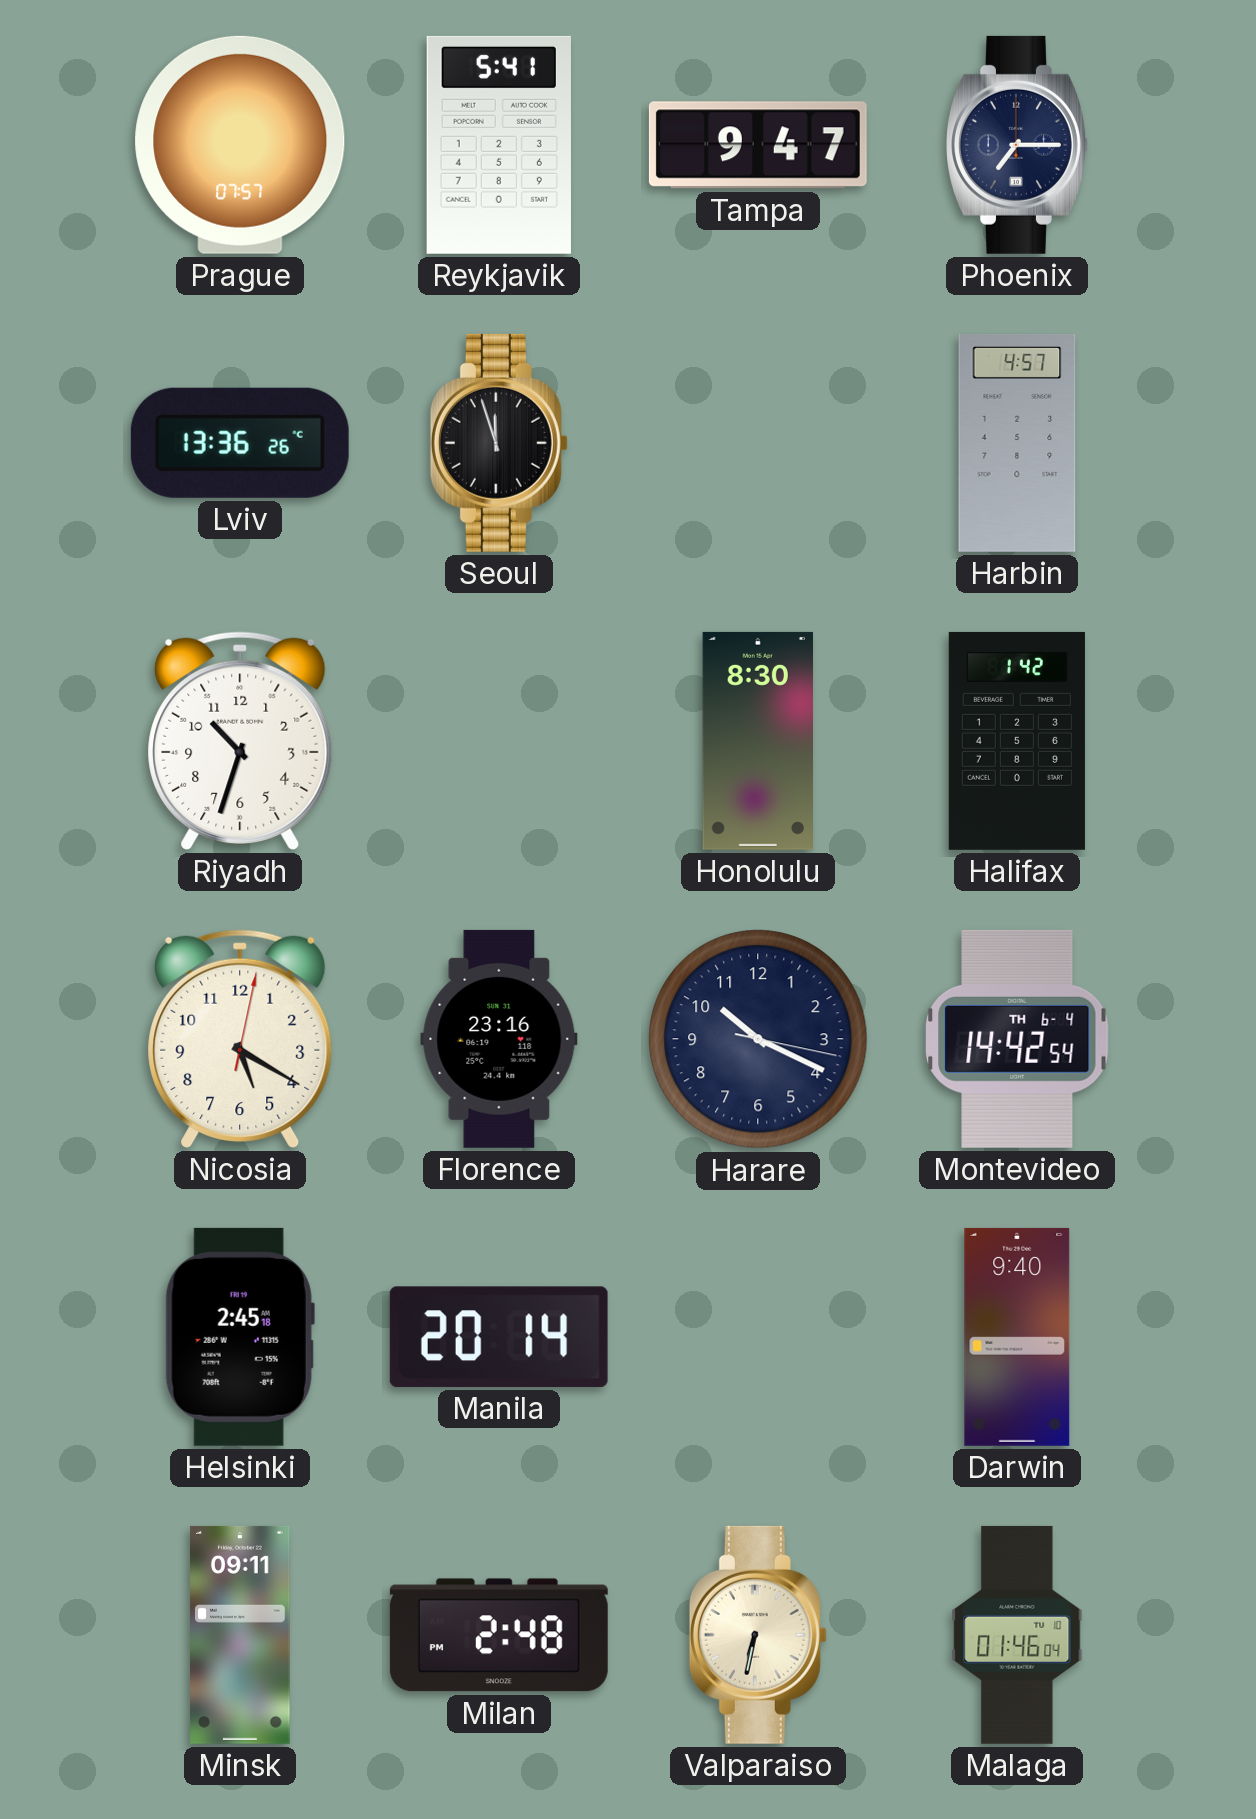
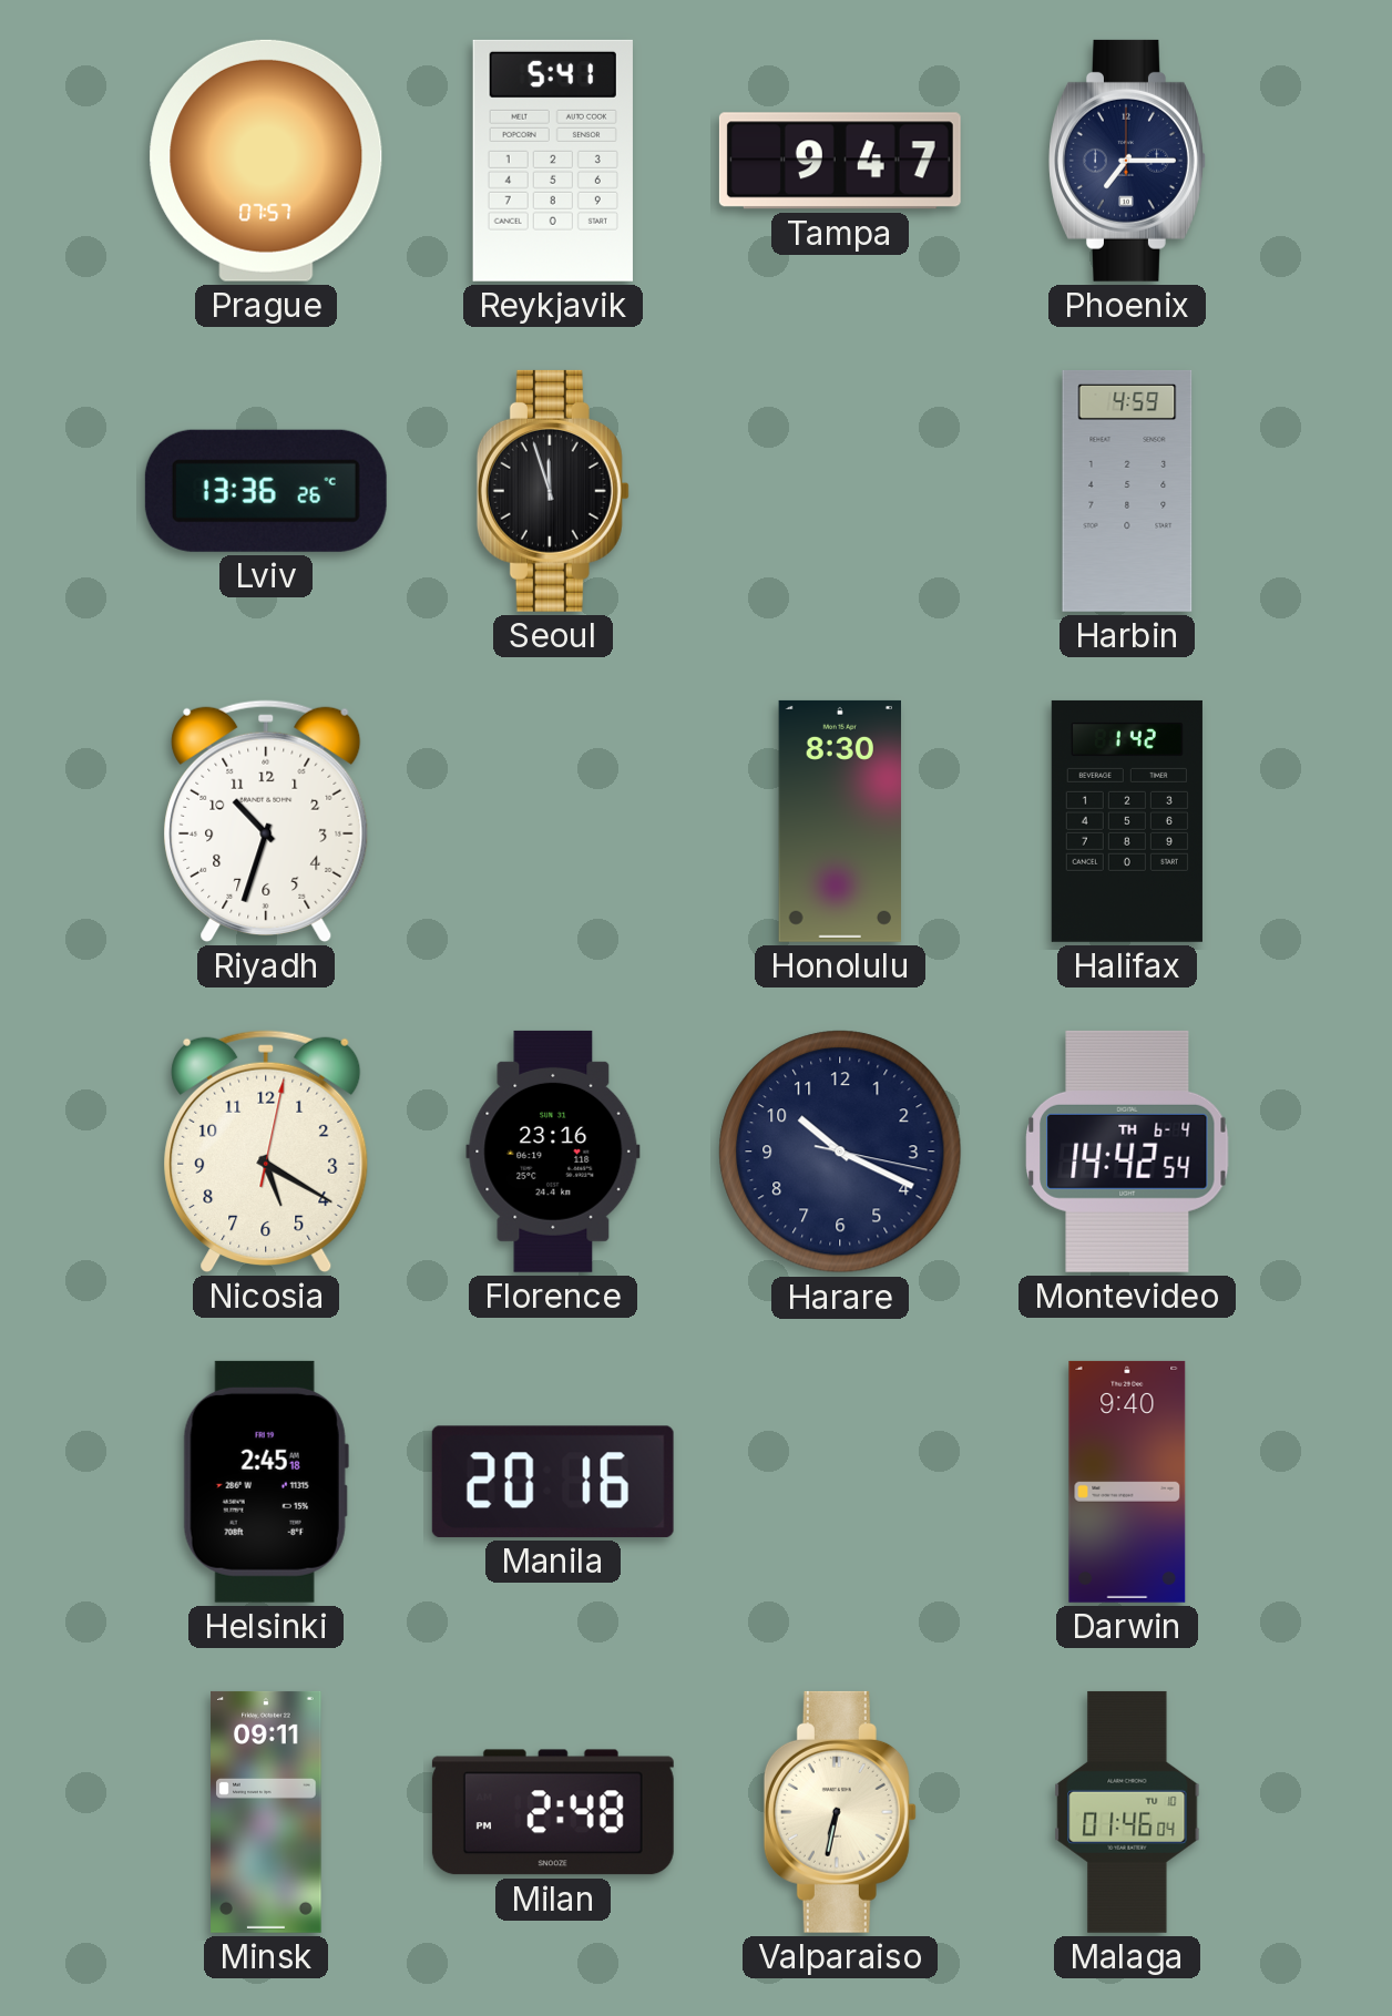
Harbin: 4:57 -> 4:59 (1127, 491)
Manila: 20:14 -> 20:16 (553, 1482)
